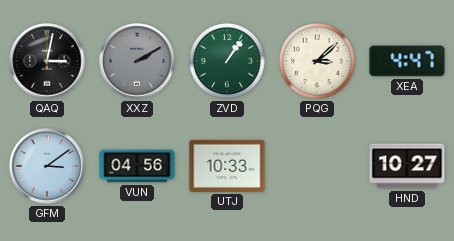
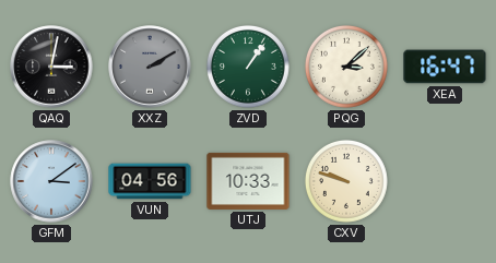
XEA: 4:47 -> 16:47 (445, 67)
CXV: none -> 9:48 (346, 181)
HND: 10:27 -> none (407, 166)
